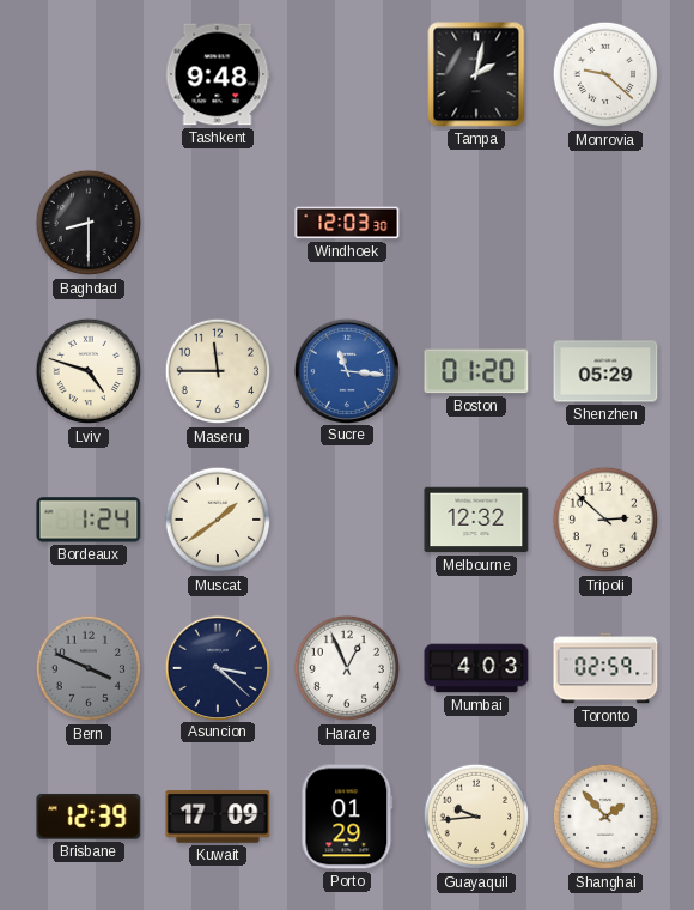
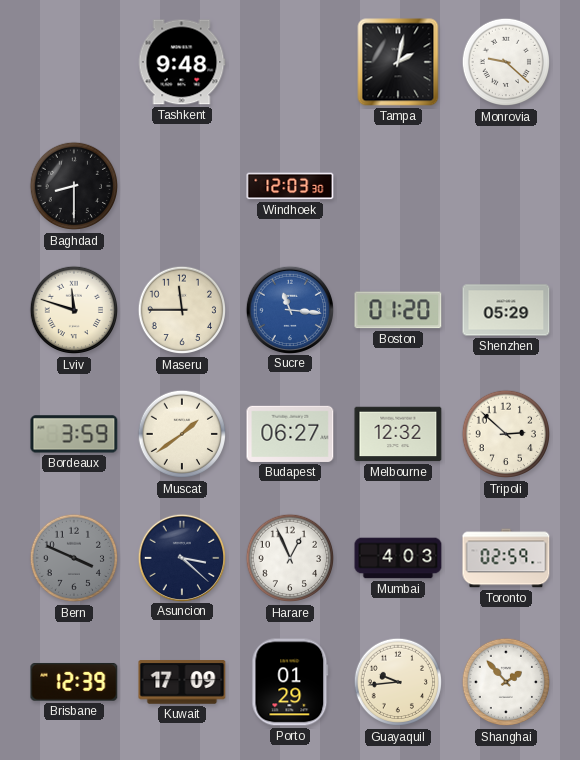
Lviv: 4:48 -> 11:48 (74, 310)
Bordeaux: 1:24 -> 3:59 (74, 434)
Budapest: none -> 06:27 (290, 434)
